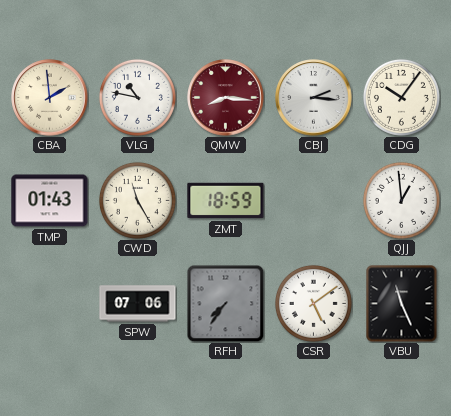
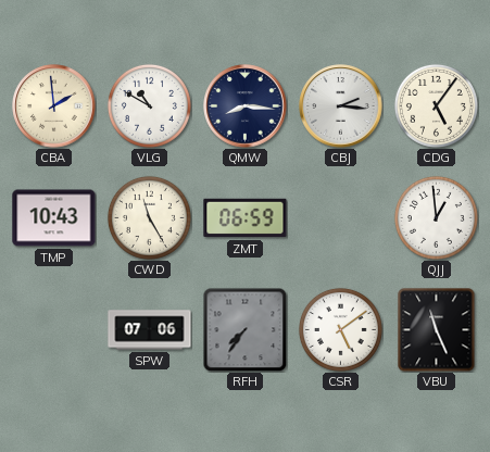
VLG: 10:47 -> 10:50 (149, 105)
QMW dial: burgundy -> navy (246, 106)
CDG: 10:06 -> 5:06 (436, 105)
TMP: 01:43 -> 10:43 (54, 218)
ZMT: 18:59 -> 06:59 (246, 218)
